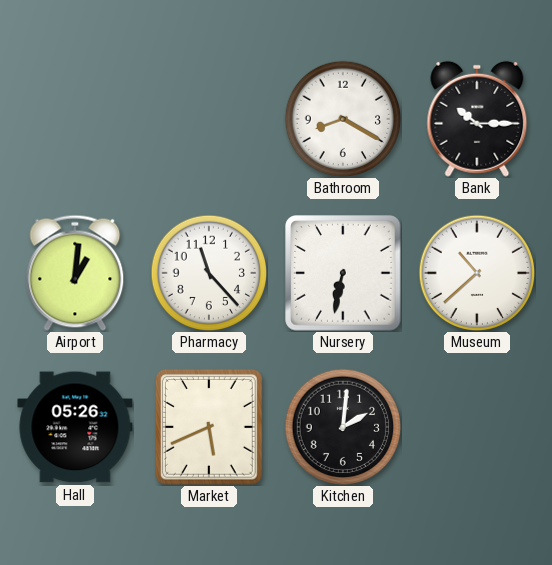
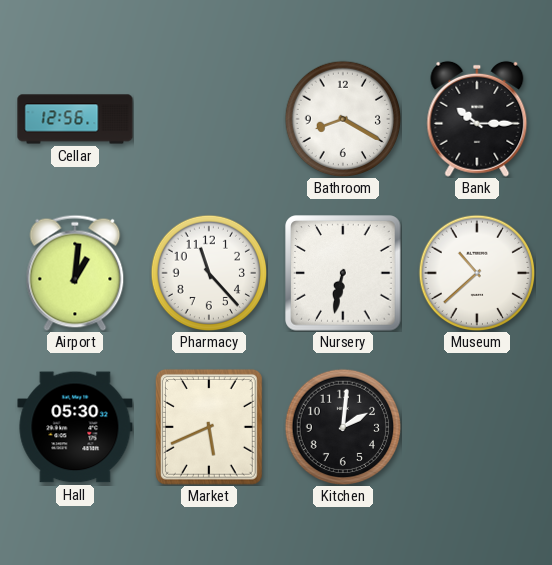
Cellar: none -> 12:56 (75, 119)
Hall: 05:26 -> 05:30 (75, 427)
